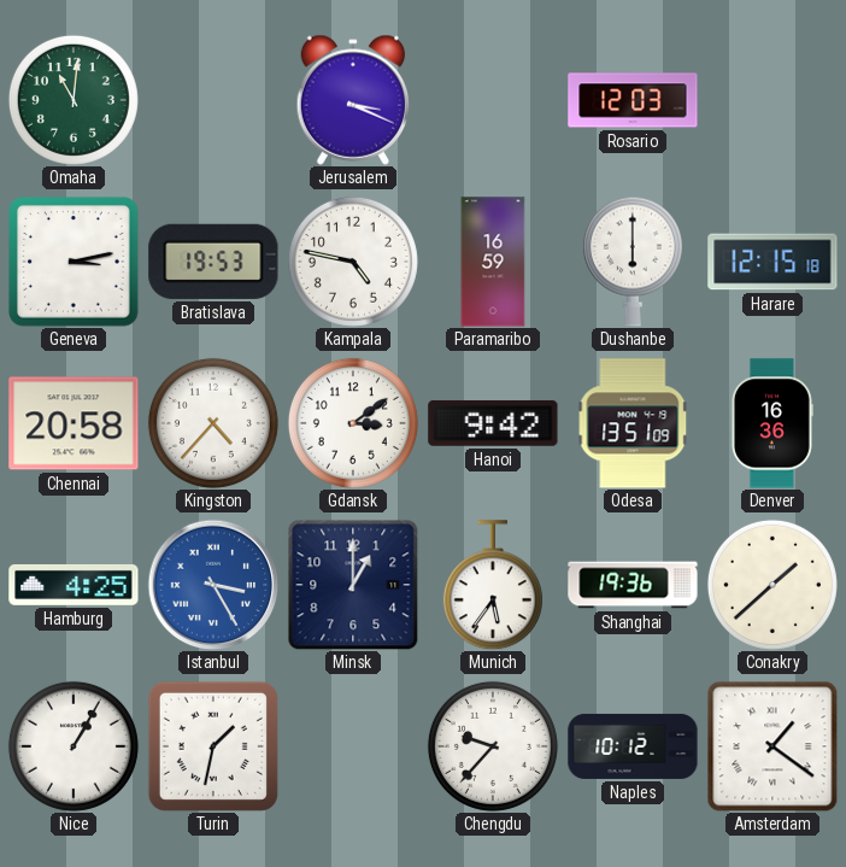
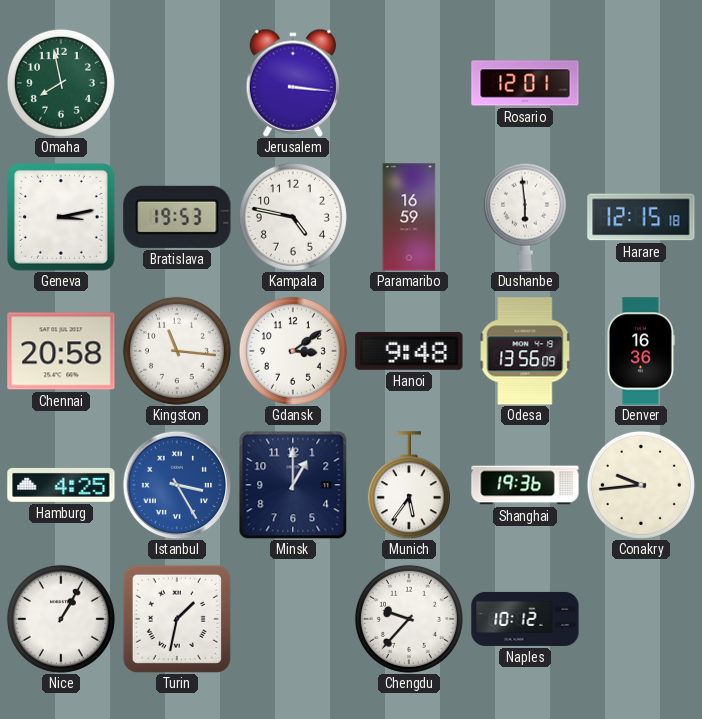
Omaha: 11:01 -> 7:58 (61, 83)
Jerusalem: 3:19 -> 3:16 (293, 83)
Rosario: 12:03 -> 12:01 (525, 83)
Dushanbe: 6:00 -> 5:59 (525, 217)
Kingston: 4:37 -> 11:16 (177, 351)
Hanoi: 9:42 -> 9:48 (409, 351)
Odesa: 13:51 -> 13:56 (525, 351)
Conakry: 1:38 -> 9:44 (641, 485)
Amsterdam: 1:21 -> none (772, 746)
